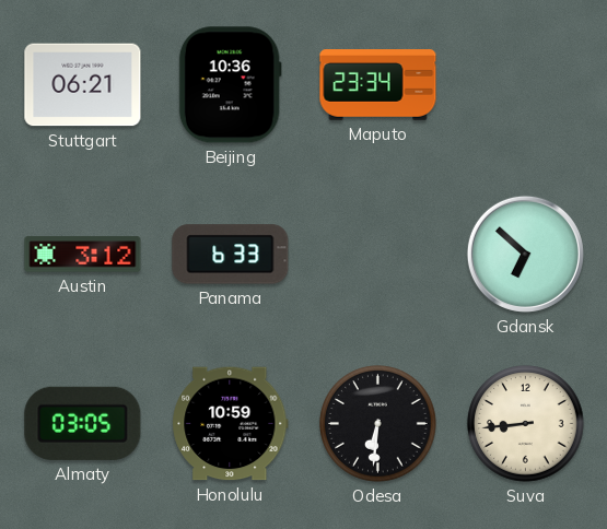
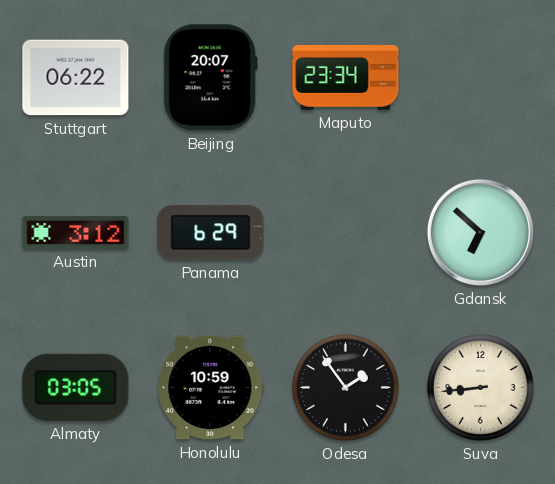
Stuttgart: 06:21 -> 06:22 (76, 78)
Beijing: 10:36 -> 20:07 (210, 78)
Panama: 6:33 -> 6:29 (211, 233)
Odesa: 6:31 -> 1:54 (346, 388)
